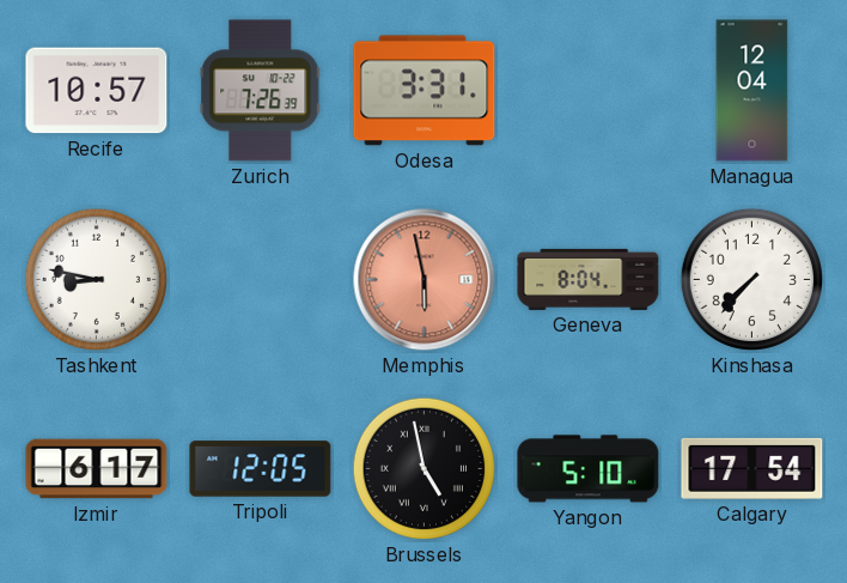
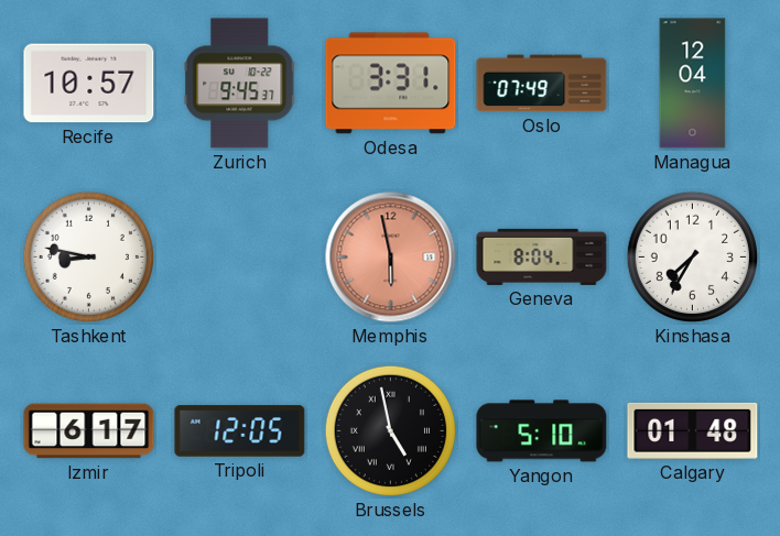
Zurich: 7:26 -> 9:45 (240, 84)
Oslo: none -> 07:49 (542, 84)
Kinshasa: 7:37 -> 7:35 (692, 256)
Calgary: 17:54 -> 01:48 (693, 430)
